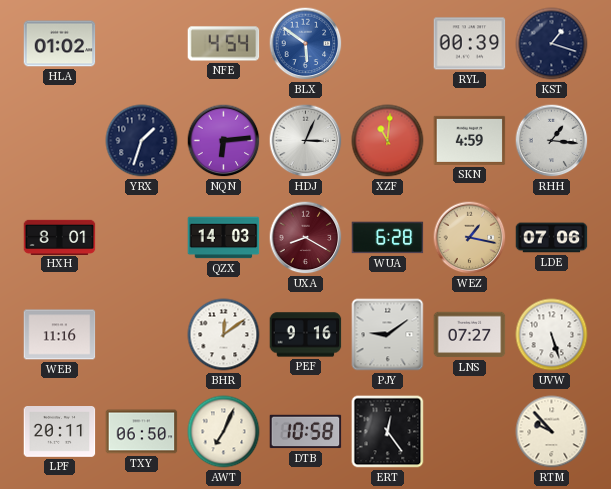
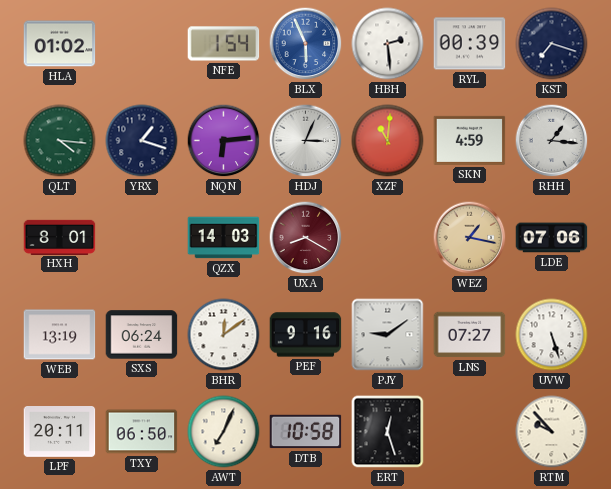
NFE: 4:54 -> 1:54 (224, 44)
BLX: 5:51 -> 5:56 (306, 44)
HBH: none -> 2:29 (388, 44)
KST: 1:18 -> 7:18 (552, 44)
QLT: none -> 4:16 (60, 141)
YRX: 1:33 -> 1:18 (142, 141)
WUA: 6:28 -> none (388, 238)
WEB: 11:16 -> 13:19 (60, 335)
SXS: none -> 06:24 (142, 335)
ERT: 12:24 -> 12:27 (388, 432)
